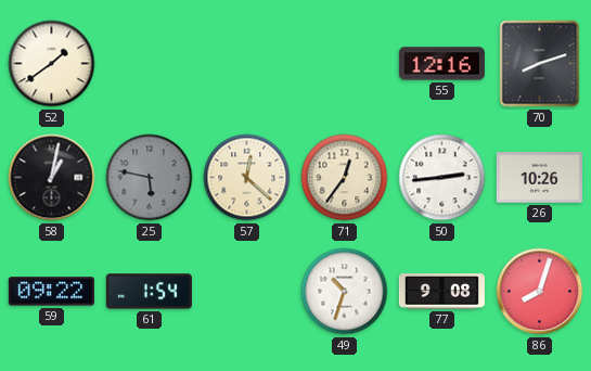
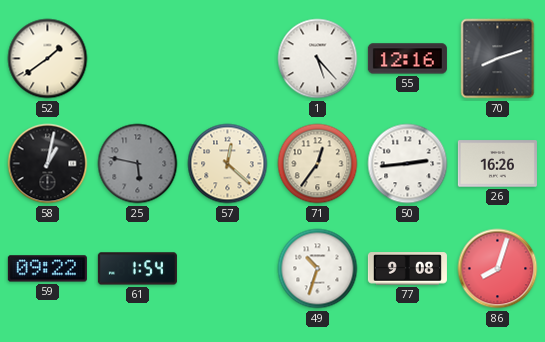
1: none -> 5:23 (318, 59)
26: 10:26 -> 16:26 (497, 164)
